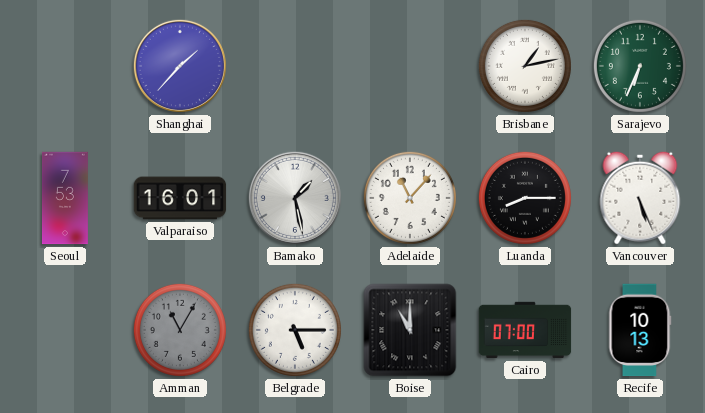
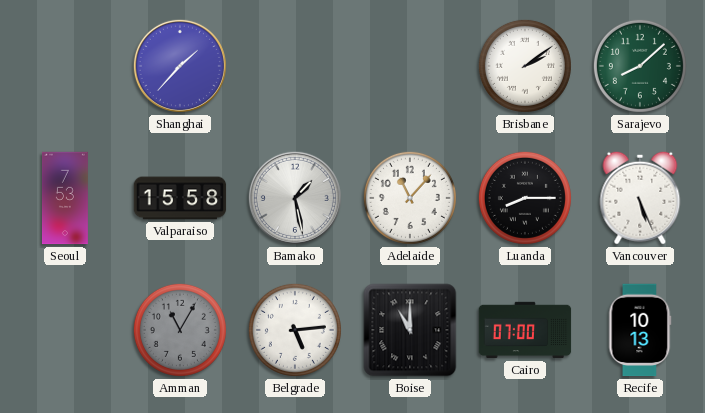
Brisbane: 1:13 -> 2:09 (525, 66)
Sarajevo: 6:34 -> 8:08 (640, 66)
Valparaiso: 16:01 -> 15:58 (180, 198)
Belgrade: 5:15 -> 5:14 (295, 330)
